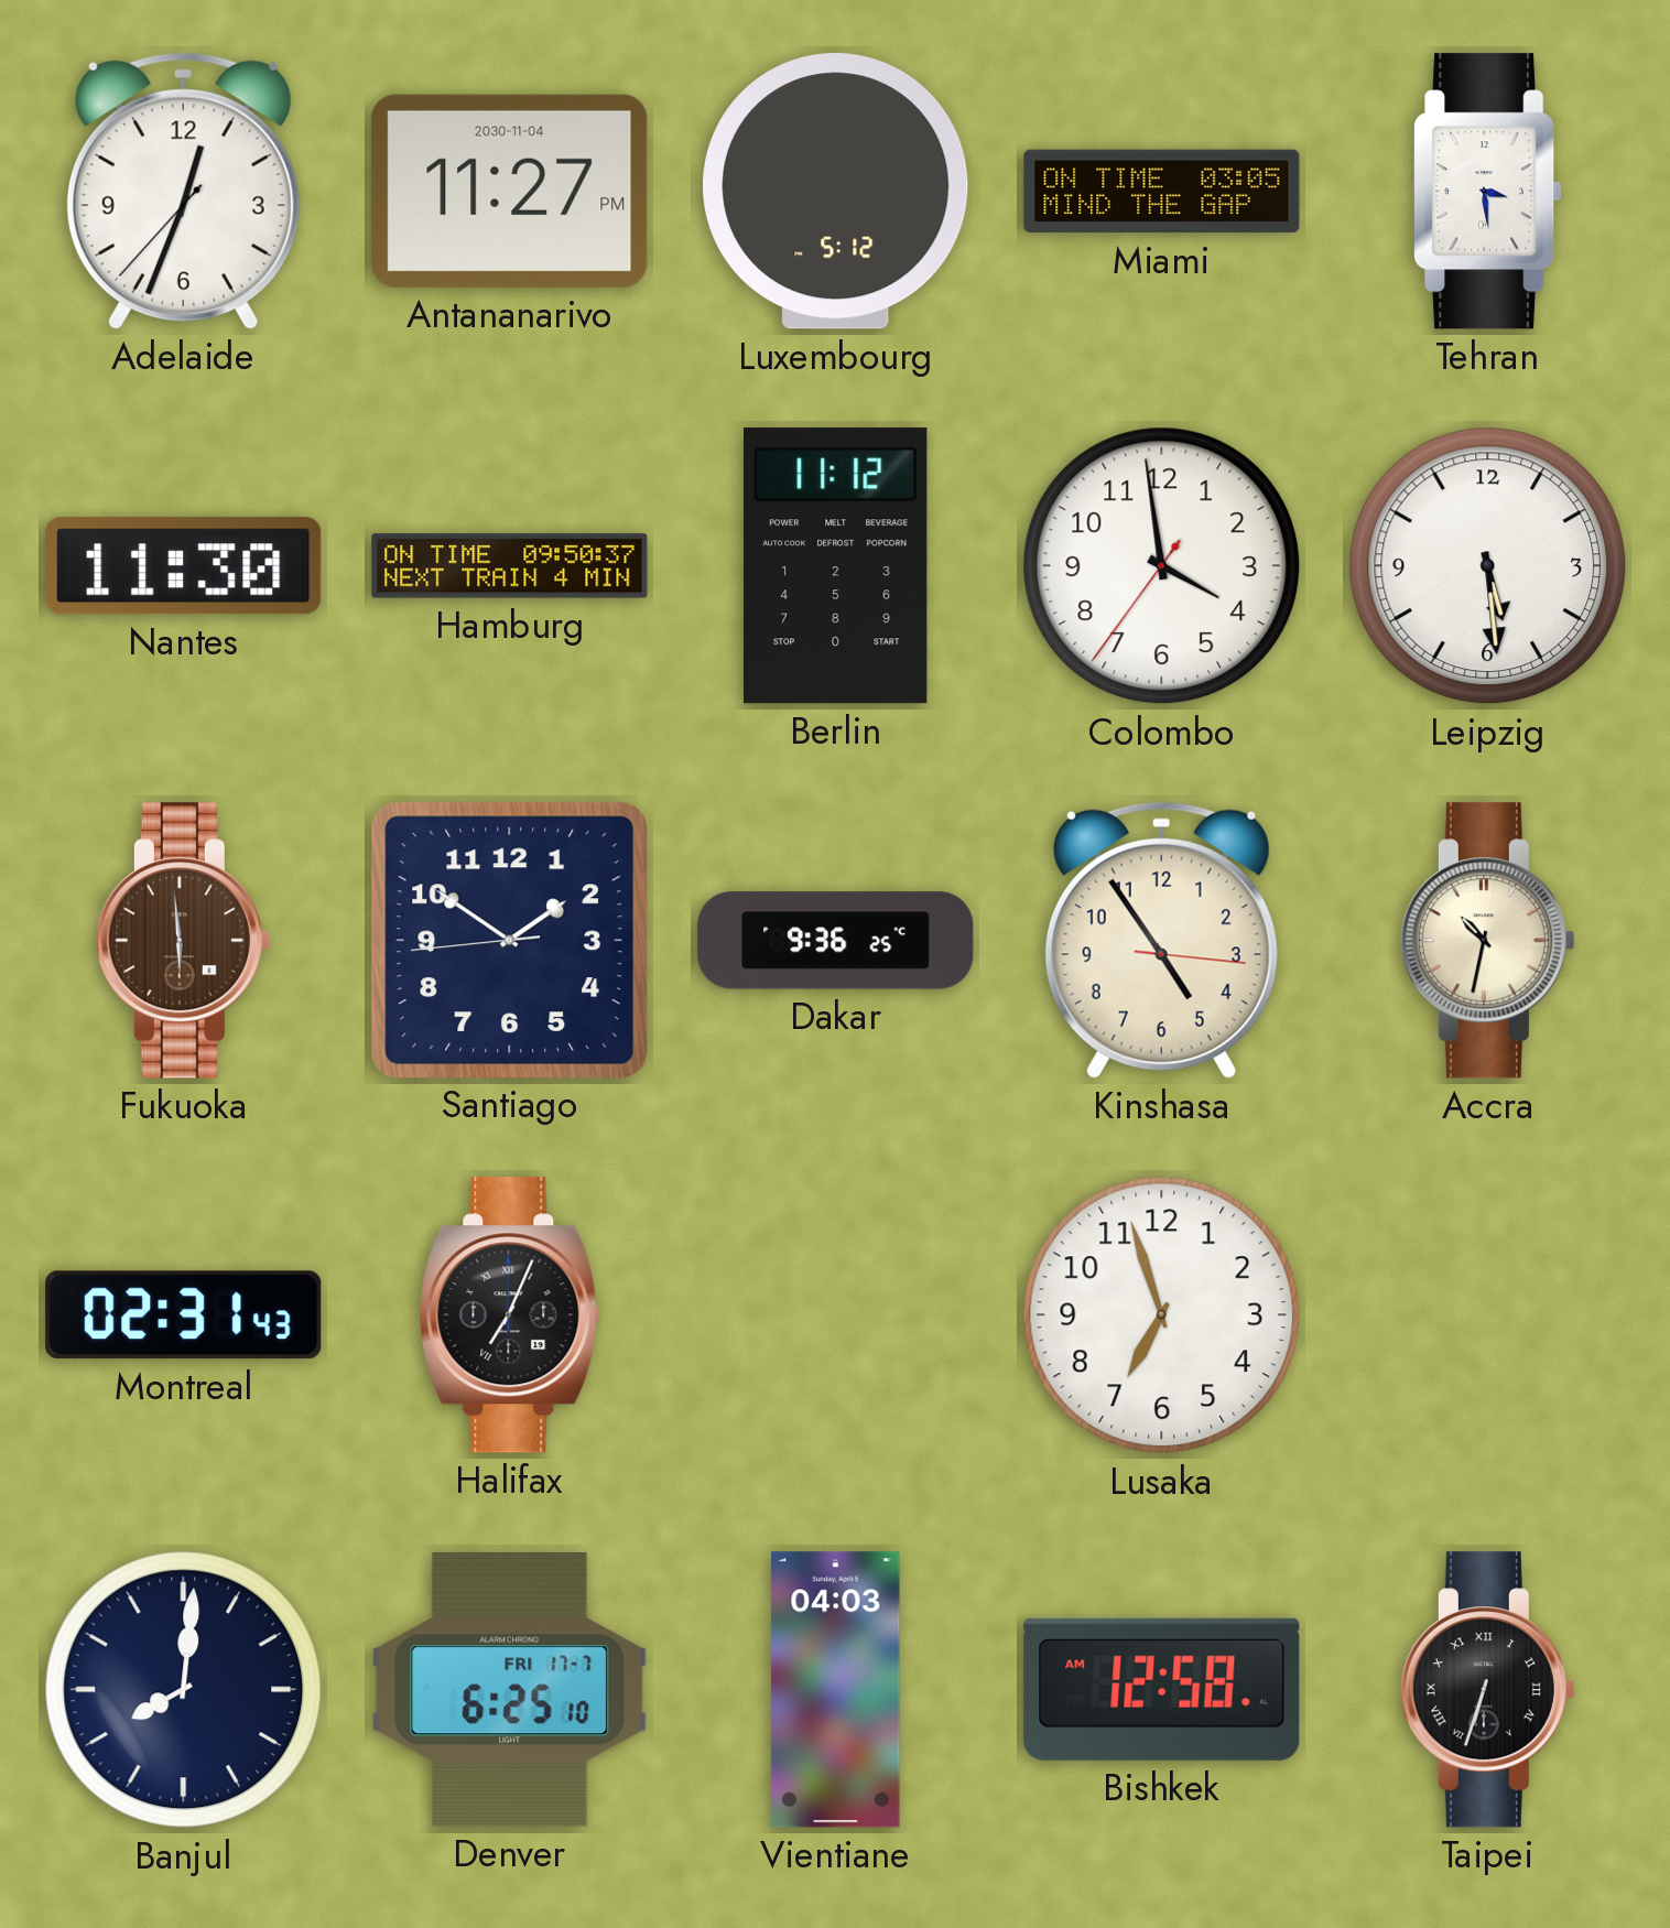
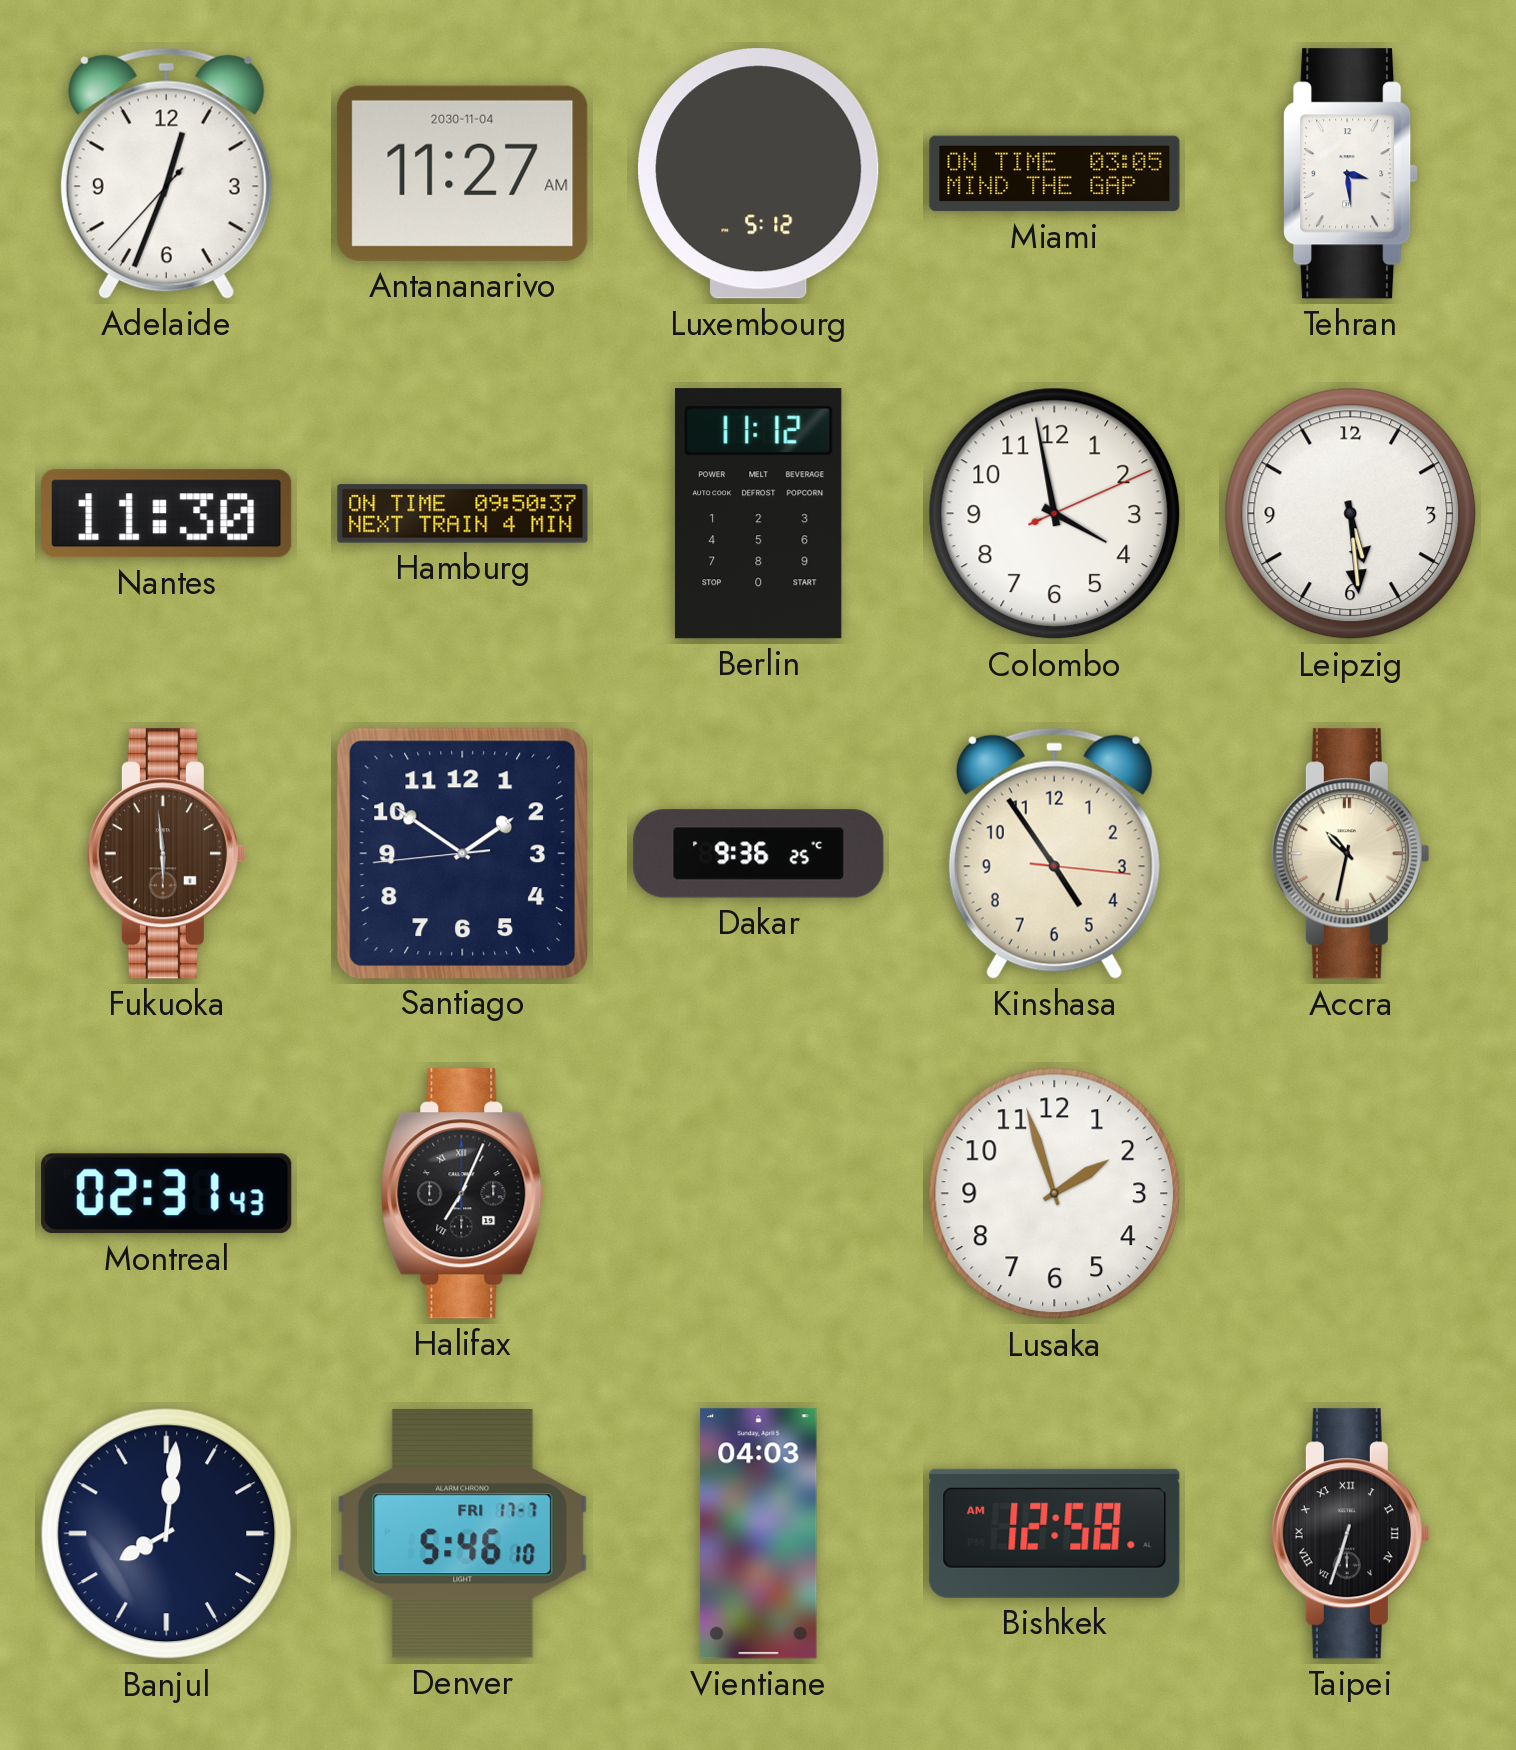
Antananarivo: 11:27 PM -> 11:27 AM (463, 173)
Colombo: 3:58:36 -> 3:58:11 (1055, 514)
Lusaka: 6:57 -> 1:57 (1055, 1194)
Denver: 6:25 -> 5:46 (463, 1533)
